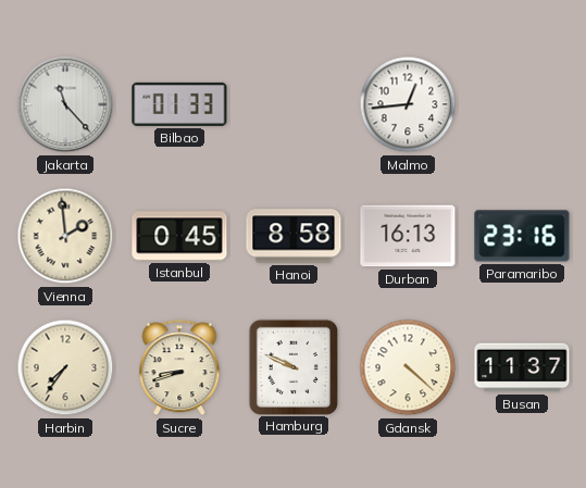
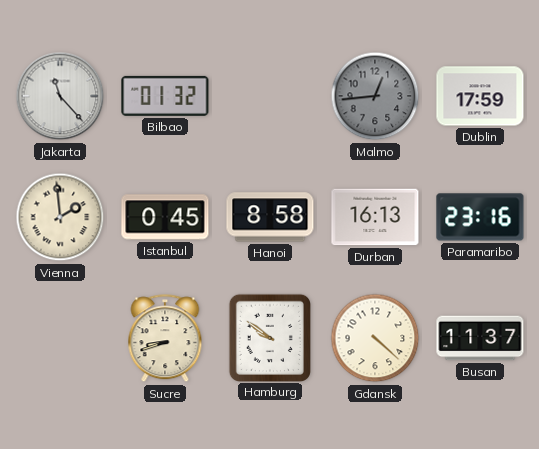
Bilbao: 01:33 -> 01:32 (165, 96)
Malmo dial: white -> grey (375, 96)
Dublin: none -> 17:59 (480, 96)
Harbin: 7:36 -> none (65, 367)
Hamburg: 9:49 -> 9:51 (270, 337)
